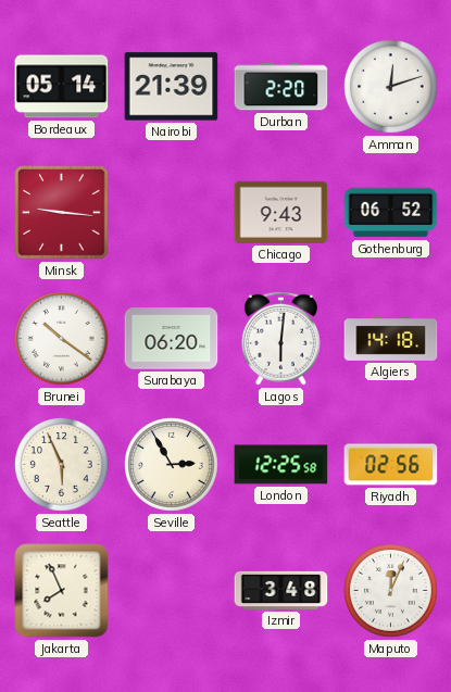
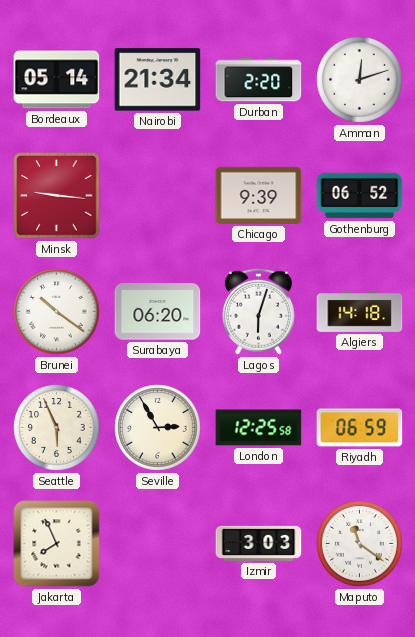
Nairobi: 21:39 -> 21:34 (158, 80)
Chicago: 9:43 -> 9:39 (259, 195)
Lagos: 6:01 -> 6:03 (258, 311)
Riyadh: 02:56 -> 06:59 (360, 428)
Izmir: 3:48 -> 3:03 (259, 543)
Maputo: 12:04 -> 11:21 (360, 544)
